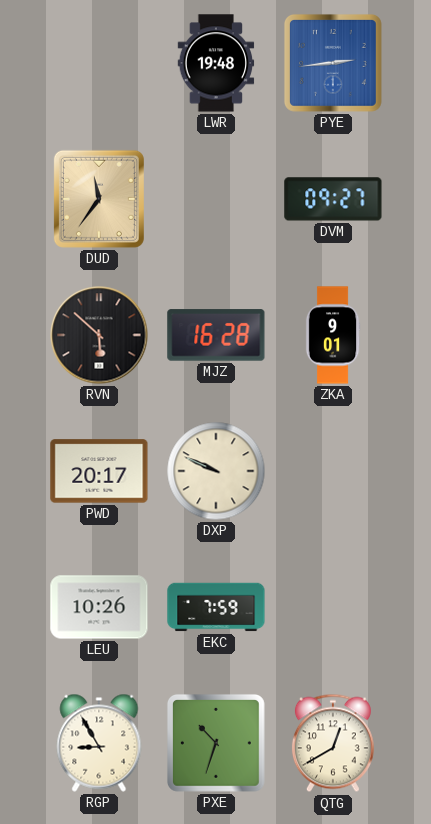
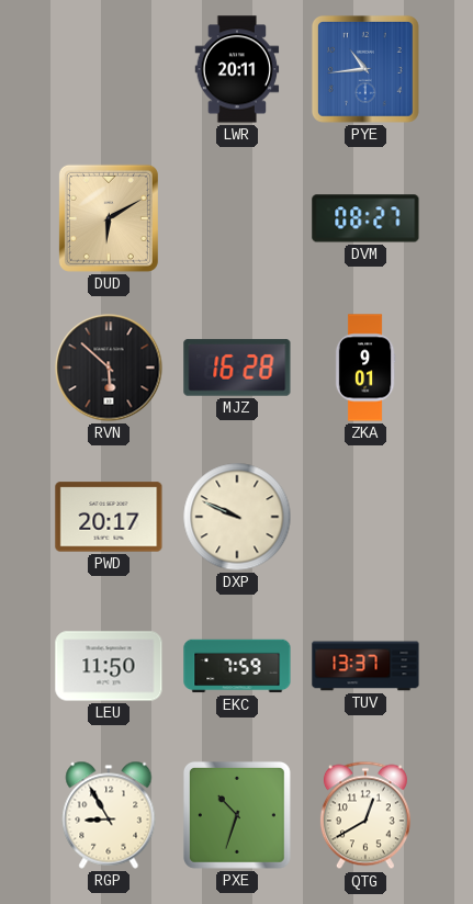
LWR: 19:48 -> 20:11 (237, 69)
PYE: 2:44 -> 10:44 (365, 69)
DUD: 11:36 -> 6:10 (109, 218)
DVM: 09:27 -> 08:27 (365, 218)
LEU: 10:26 -> 11:50 (109, 666)
TUV: none -> 13:37 (365, 666)
